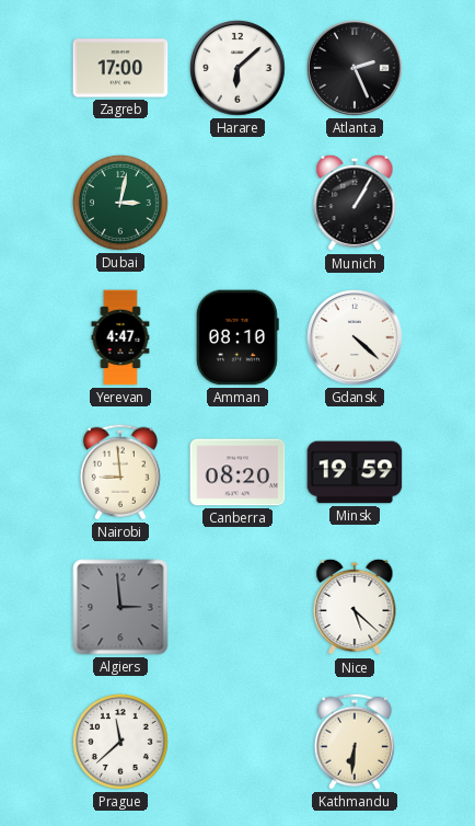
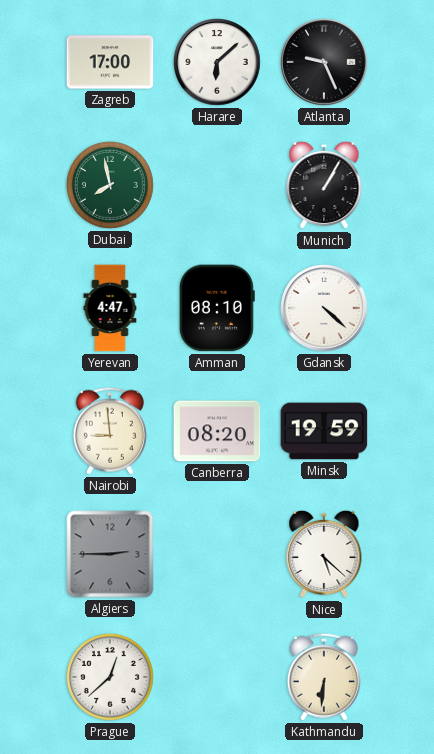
Atlanta: 2:26 -> 9:26 (325, 63)
Dubai: 3:02 -> 7:58 (110, 185)
Algiers: 2:59 -> 2:45 (110, 554)
Prague: 11:38 -> 12:38 (110, 677)
